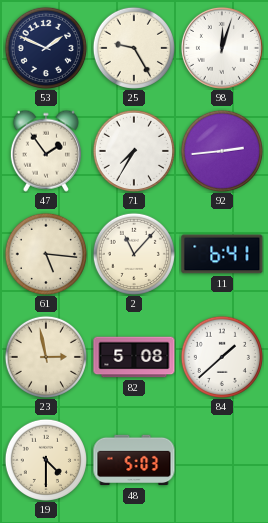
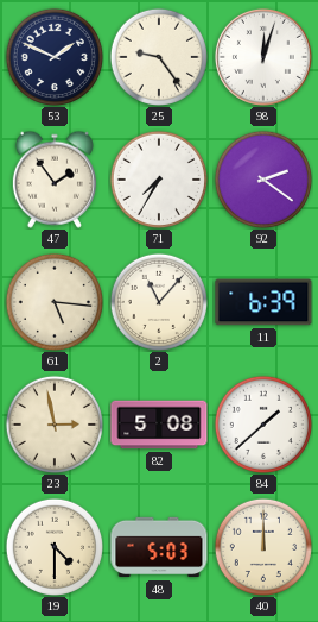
25: 9:25 -> 9:24 (159, 57)
92: 2:44 -> 2:21 (263, 180)
11: 6:41 -> 6:39 (263, 302)
40: none -> 12:00 (263, 547)
